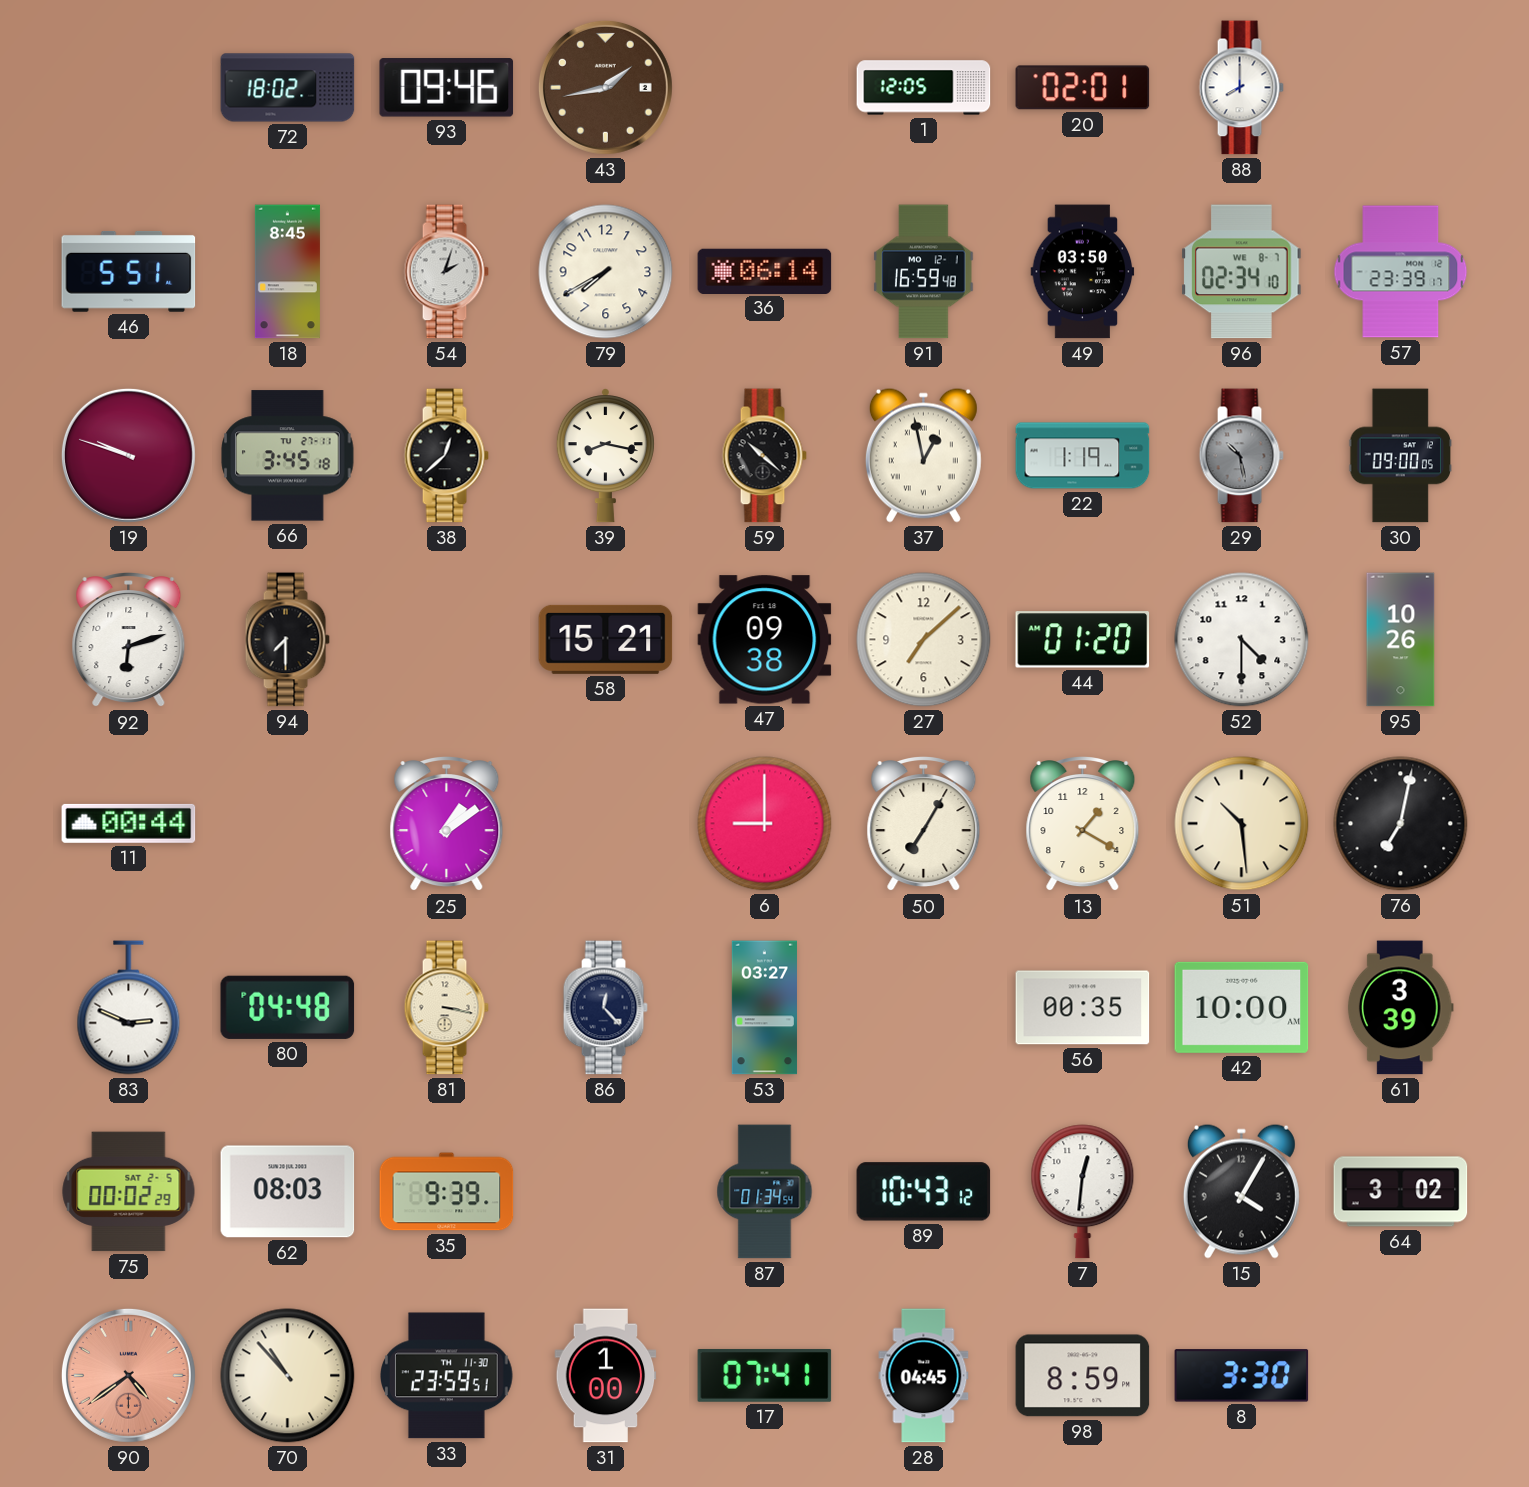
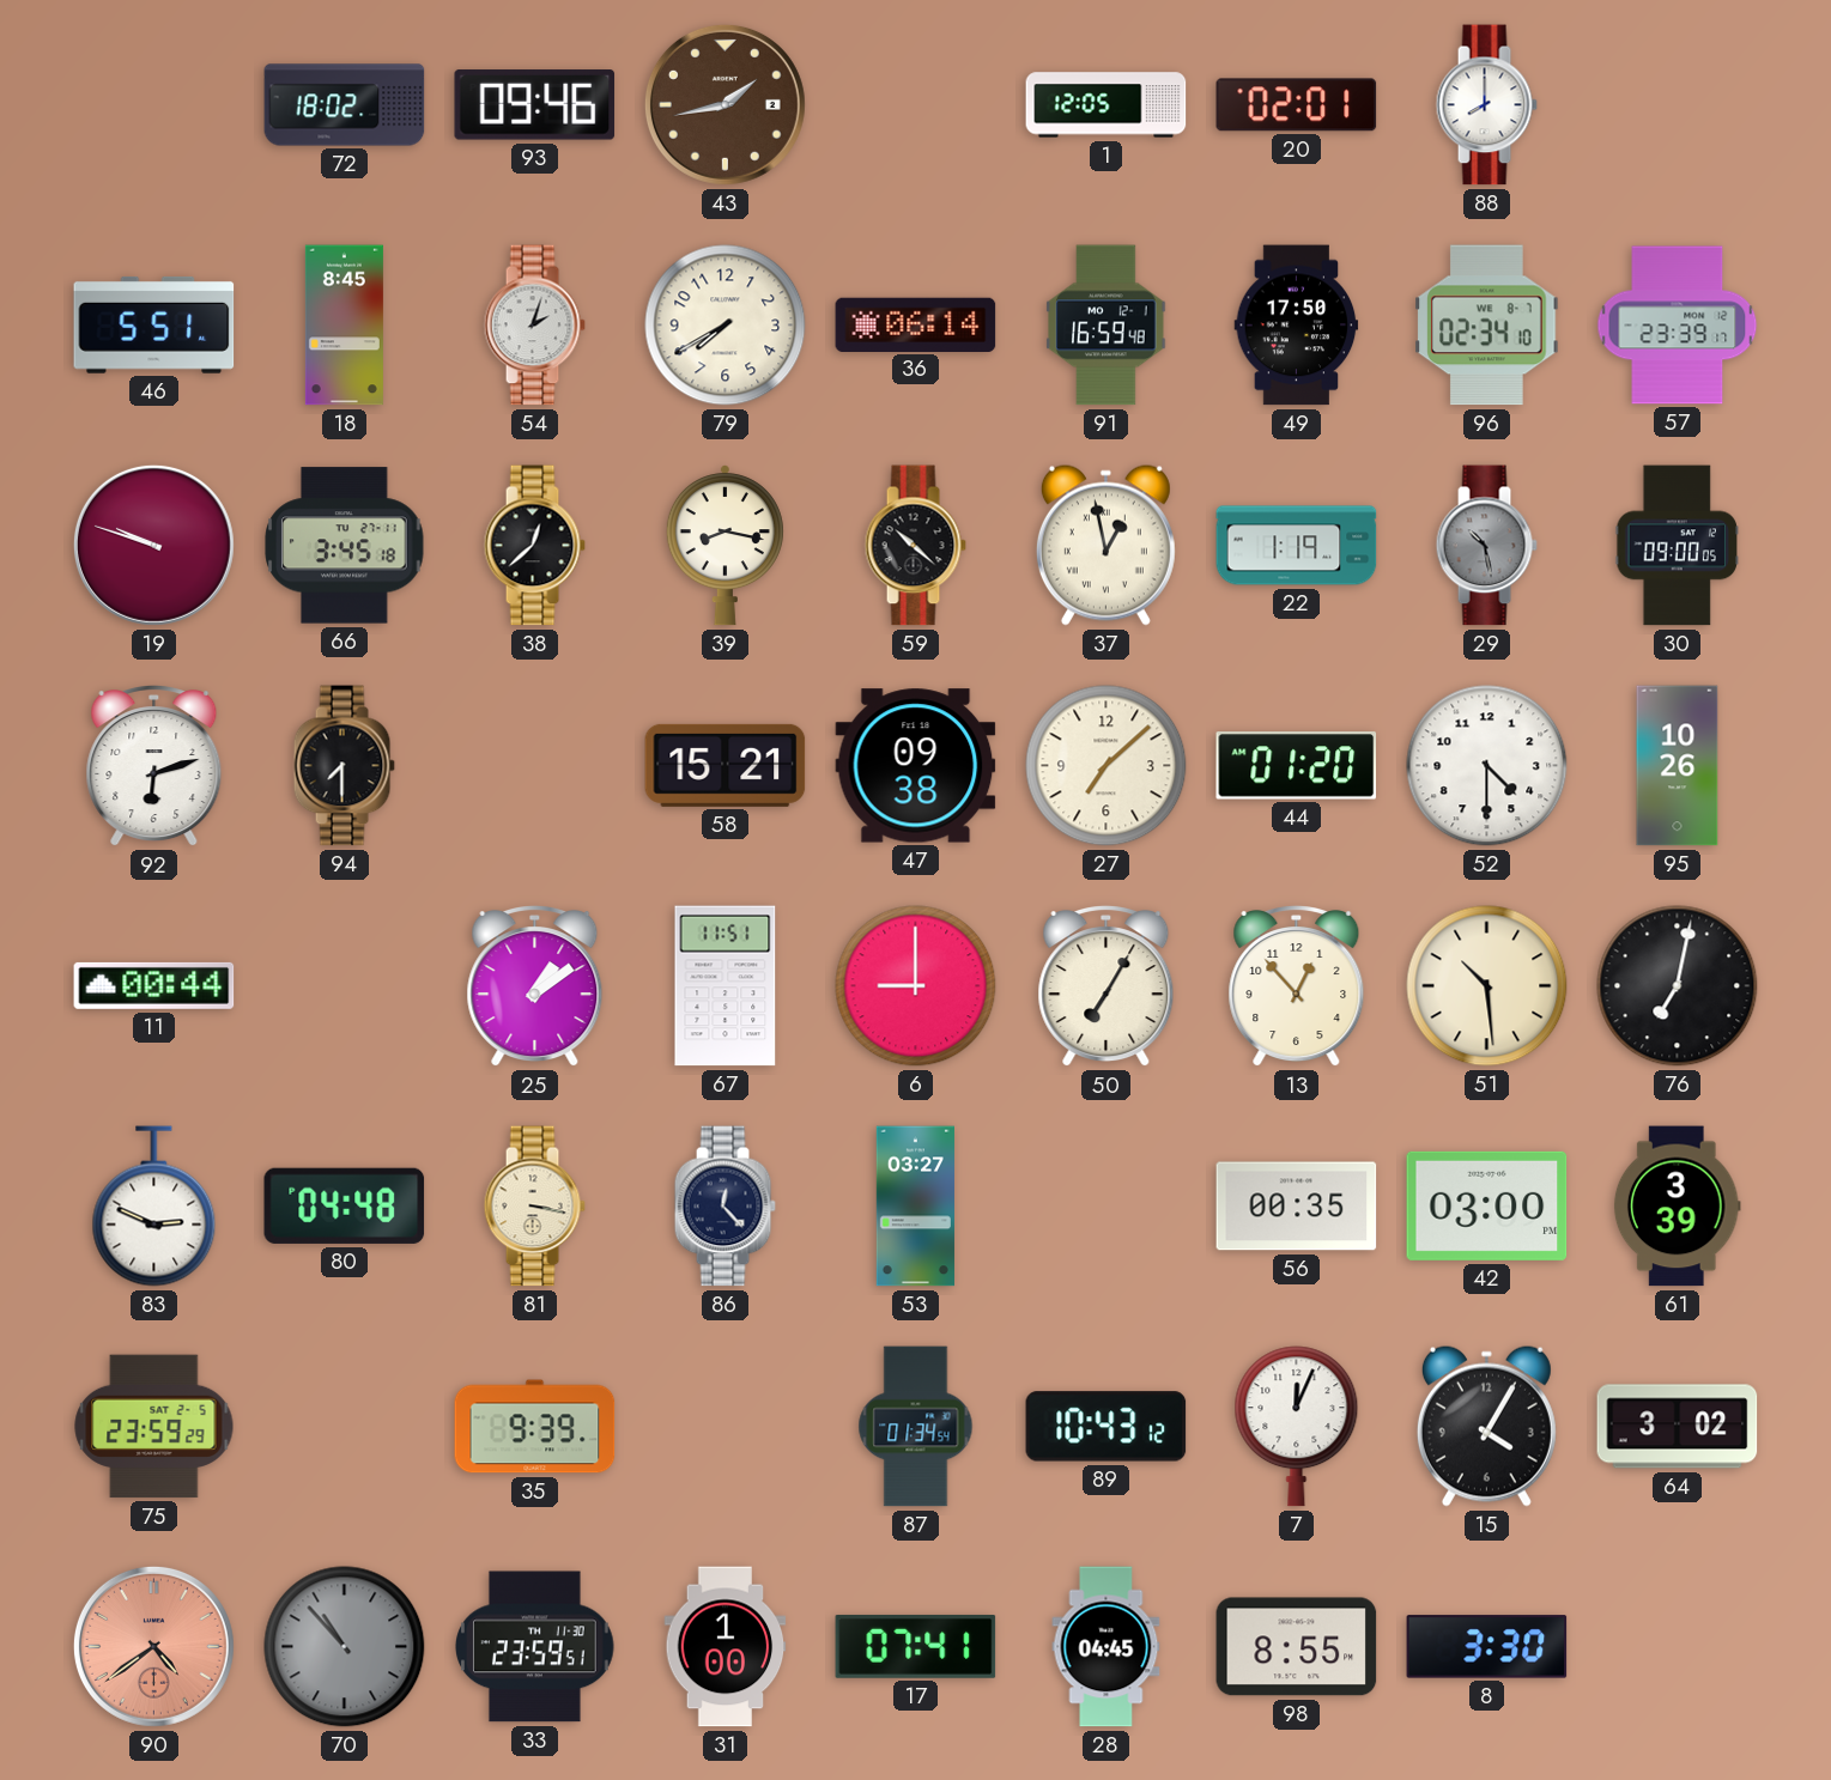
49: 03:50 -> 17:50 (1297, 326)
67: none -> 11:51 (726, 986)
13: 1:20 -> 12:53 (1297, 988)
42: 10:00 -> 03:00 (1487, 1205)
75: 00:02 -> 23:59 (154, 1427)
62: 08:03 -> none (288, 1192)
7: 12:31 -> 12:04 (1297, 1427)
70 dial: cream -> grey (345, 1647)
98: 8:59 -> 8:55 (1297, 1647)
